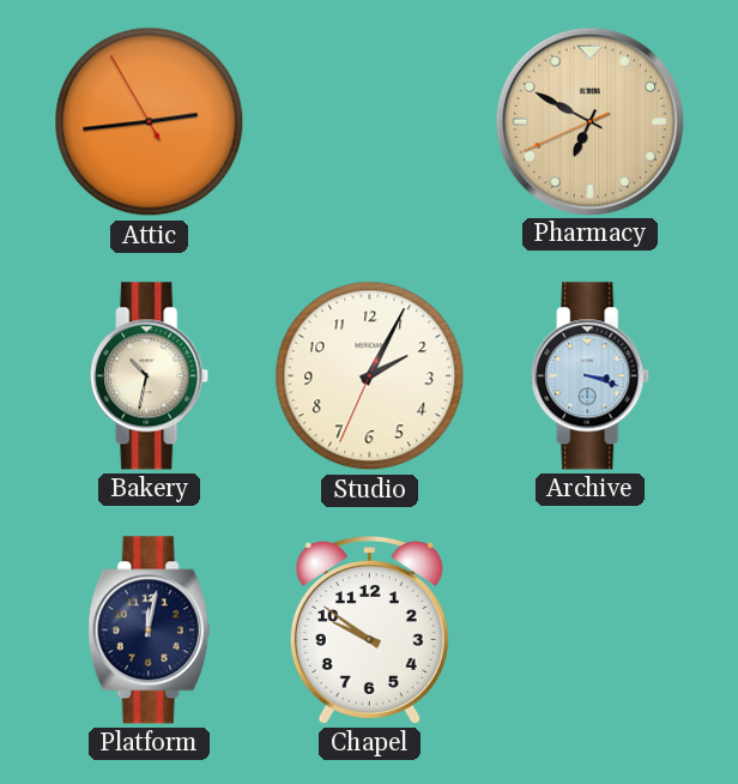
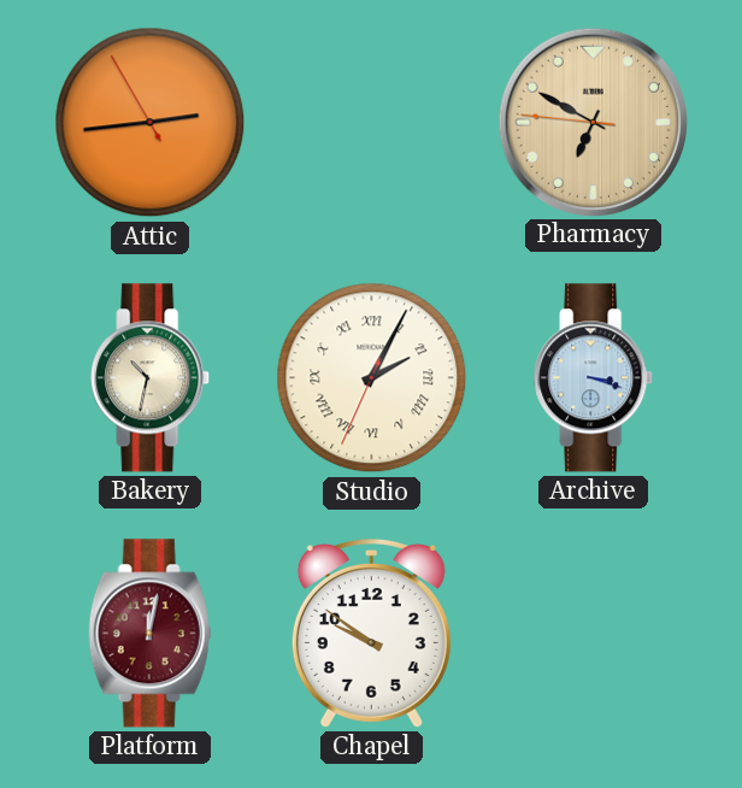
Pharmacy: 6:49:41 -> 6:49:46 (593, 122)
Studio numerals: Arabic -> Roman (372, 378)
Platform dial: navy -> burgundy (151, 634)
